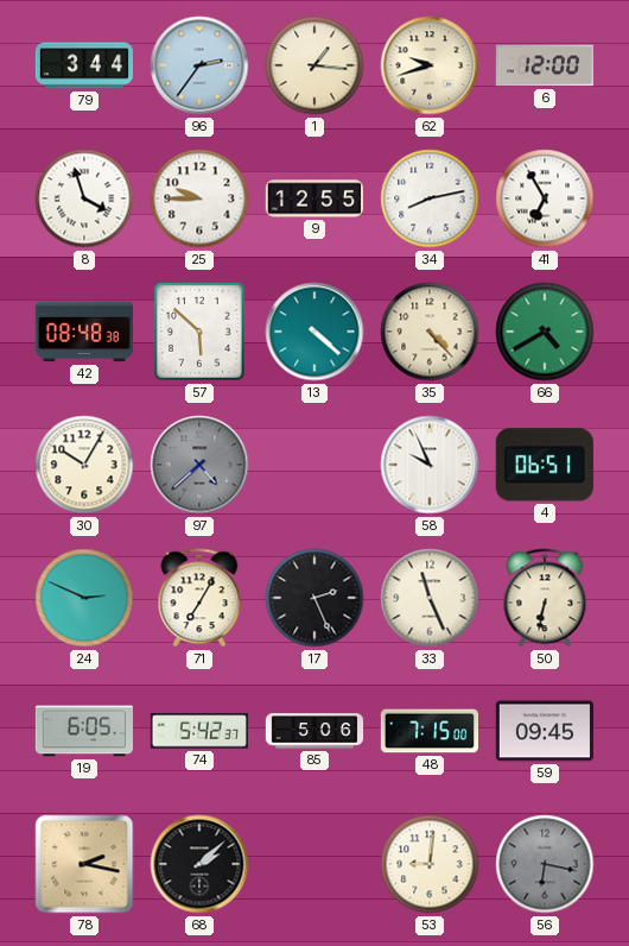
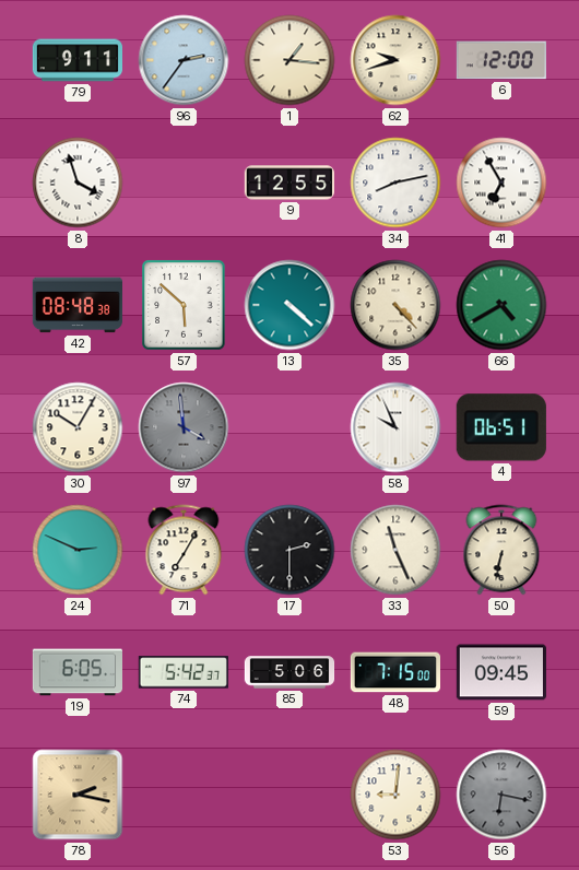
79: 3:44 -> 9:11 (76, 60)
25: 9:45 -> none (199, 198)
97: 4:38 -> 3:59 (184, 427)
17: 2:26 -> 2:30 (289, 550)
68: 2:08 -> none (199, 864)
